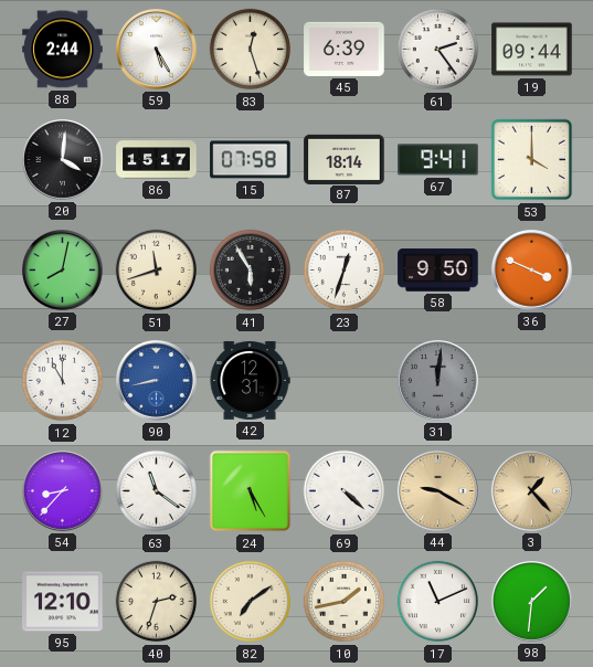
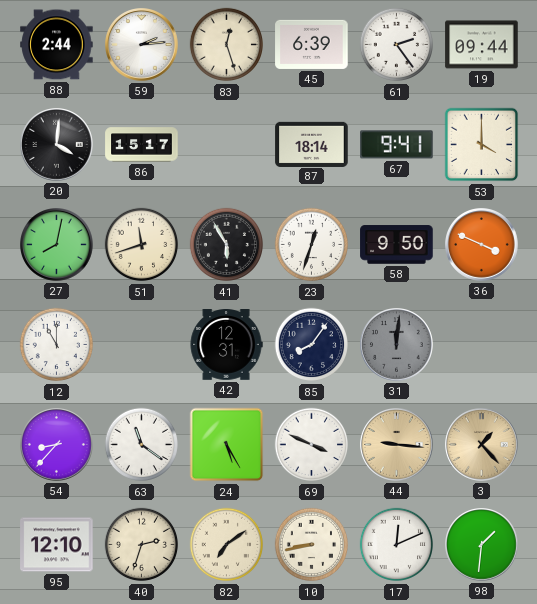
59: 5:25 -> 2:14 (142, 45)
15: 07:58 -> none (251, 160)
90: 8:43 -> none (157, 381)
85: none -> 8:06 (312, 345)
69: 4:22 -> 3:49 (312, 445)
44: 9:20 -> 9:16 (397, 445)
10: 1:43 -> 8:43 (312, 545)
17: 11:11 -> 12:11 (397, 545)
